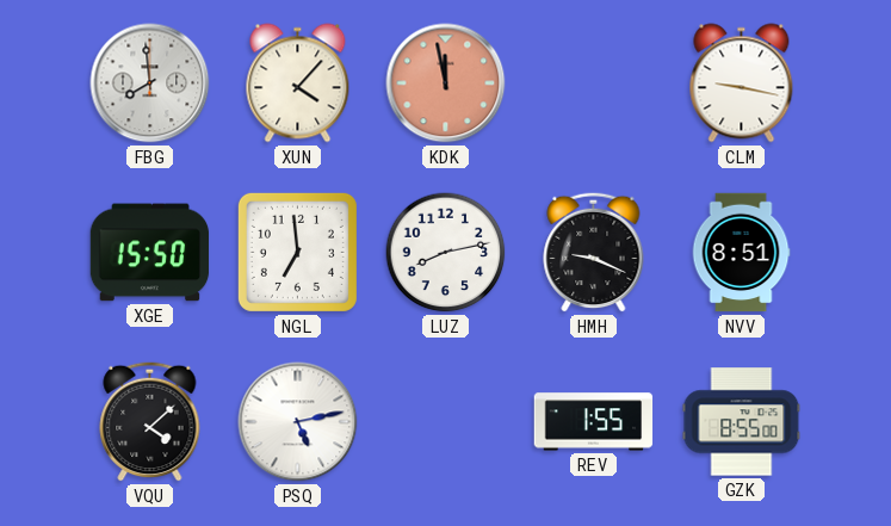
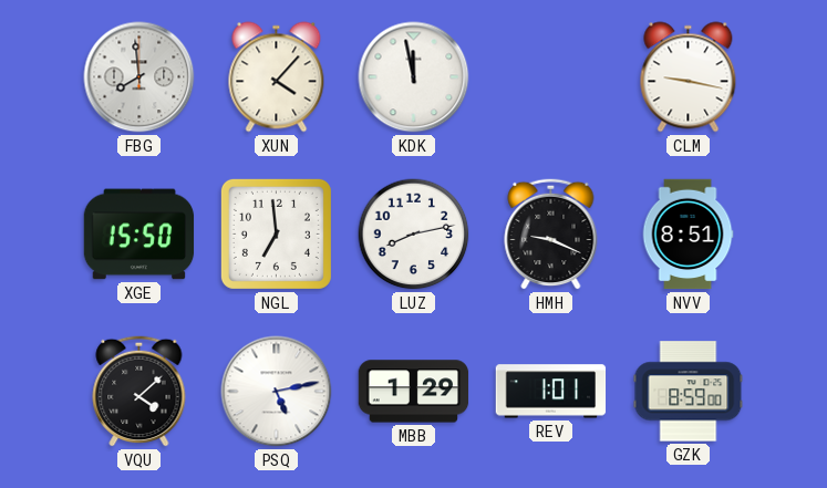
KDK dial: salmon -> white (414, 77)
MBB: none -> 1:29 (414, 392)
REV: 1:55 -> 1:01 (551, 392)
GZK: 8:55 -> 8:59 (689, 392)
